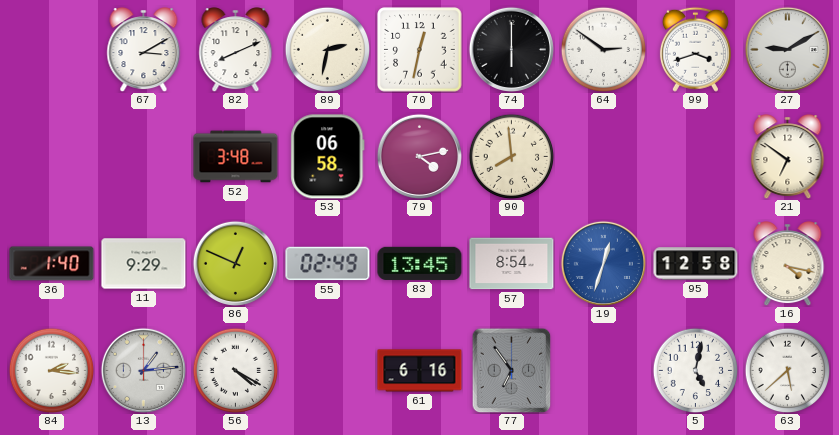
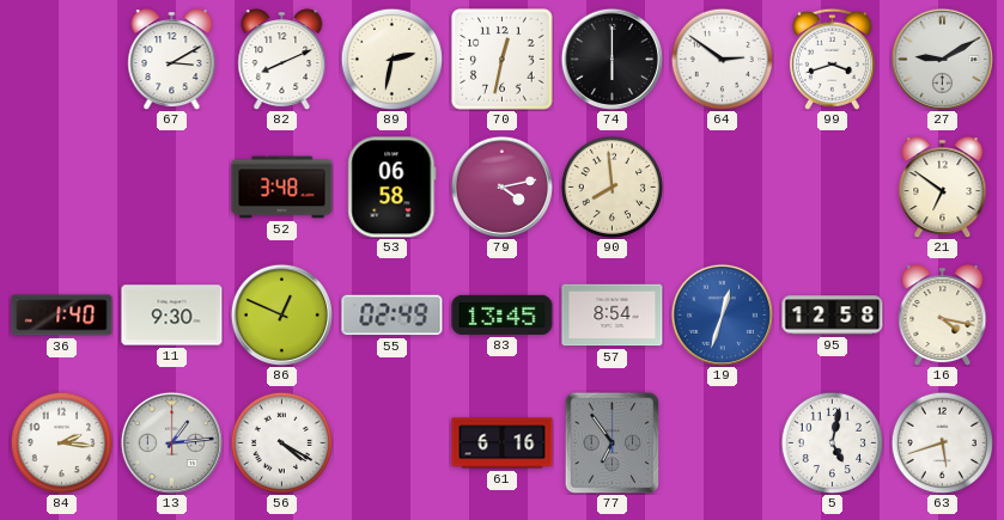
11: 9:29 -> 9:30 (172, 316)
63: 5:38 -> 5:42 (942, 442)
